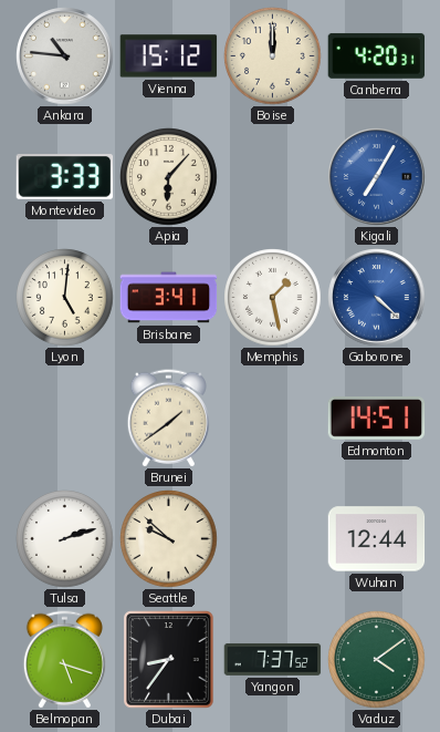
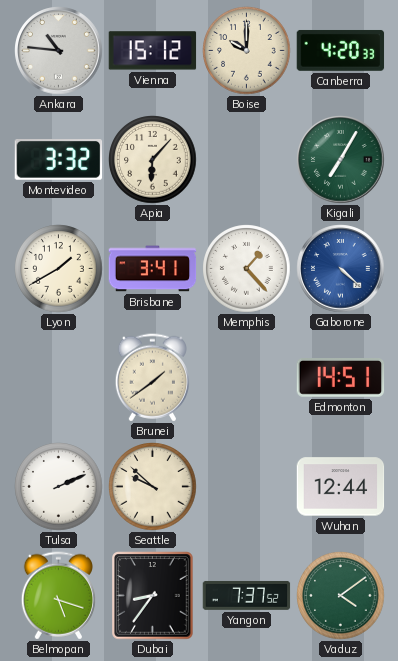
Boise: 12:00 -> 10:00 (247, 51)
Canberra: 4:20:31 -> 4:20:33 (341, 50)
Montevideo: 3:33 -> 3:32 (59, 160)
Kigali dial: blue -> green (341, 160)
Lyon: 5:01 -> 1:40 (59, 269)
Memphis: 1:28 -> 1:23 (247, 269)
Tulsa: 2:12 -> 2:11 (59, 487)
